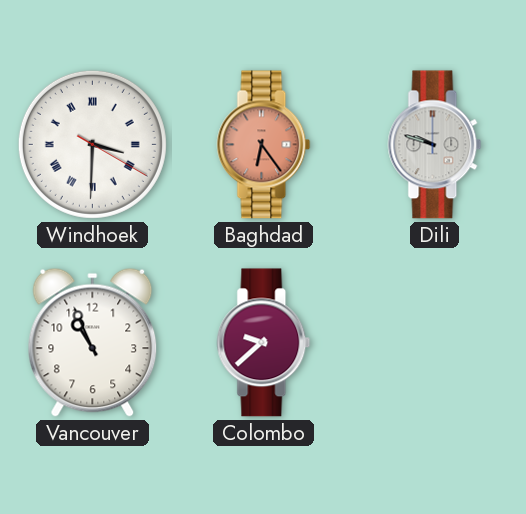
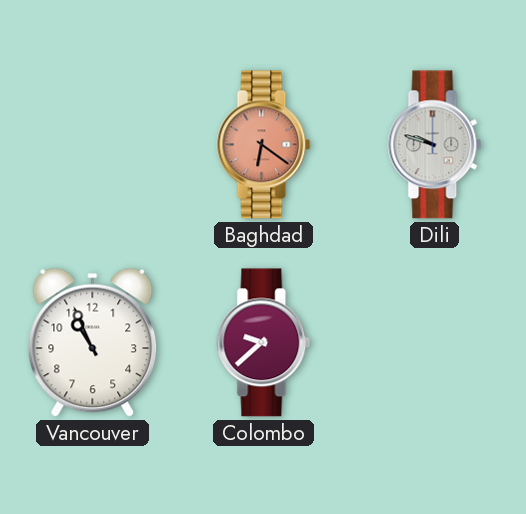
Windhoek: 3:30 -> none (92, 144)
Baghdad: 6:24 -> 6:21 (264, 145)
